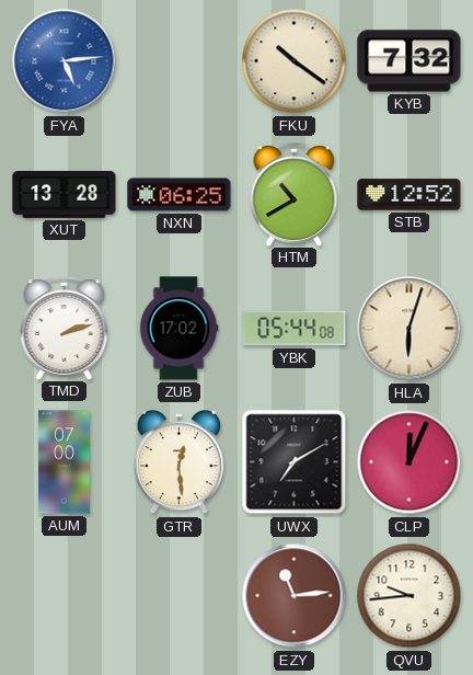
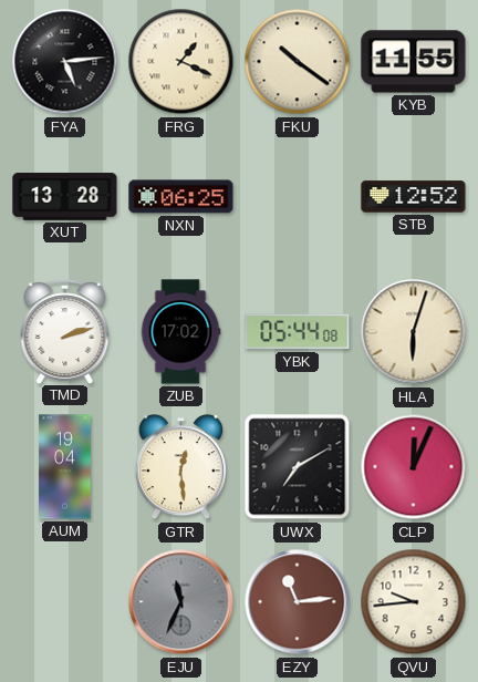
FYA dial: blue -> black (65, 62)
FRG: none -> 1:19 (181, 62)
KYB: 7:32 -> 11:55 (414, 62)
HTM: 10:40 -> none (295, 194)
AUM: 07:00 -> 19:04 (65, 467)
EJU: none -> 11:34 (181, 602)
